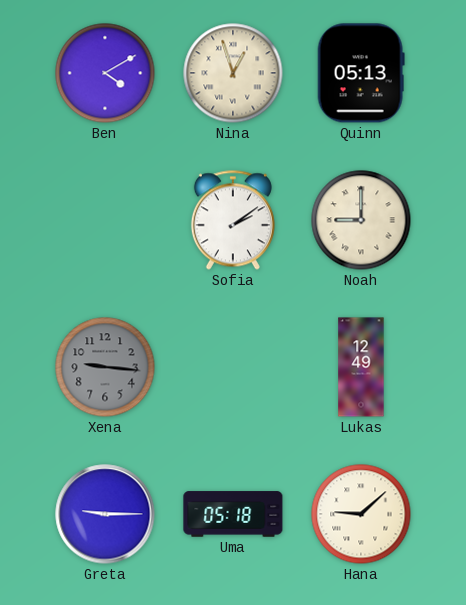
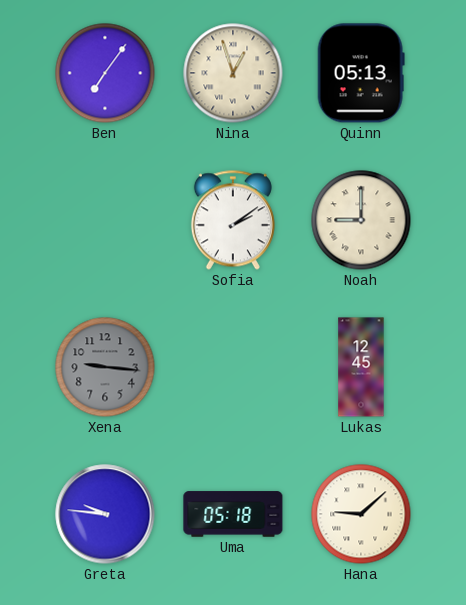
Ben: 4:10 -> 7:06 (105, 73)
Lukas: 12:49 -> 12:45 (361, 367)
Greta: 9:15 -> 9:46 (105, 514)
